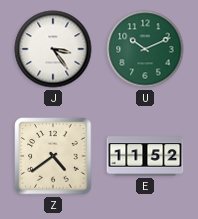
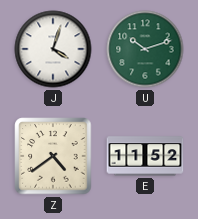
J: 3:24 -> 4:03 (53, 49)
U: 10:11 -> 10:12 (145, 49)
